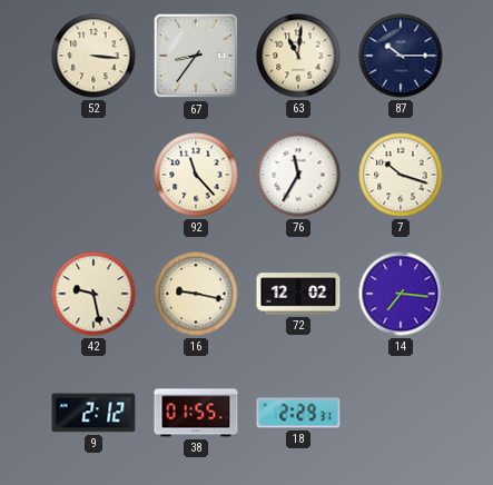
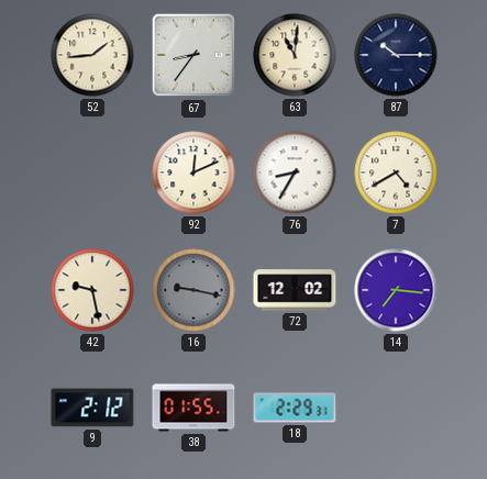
52: 3:16 -> 1:44 (92, 55)
92: 11:23 -> 12:11 (193, 172)
76: 11:35 -> 8:35 (295, 172)
7: 10:18 -> 4:40 (396, 172)
16 dial: cream -> grey (193, 290)
